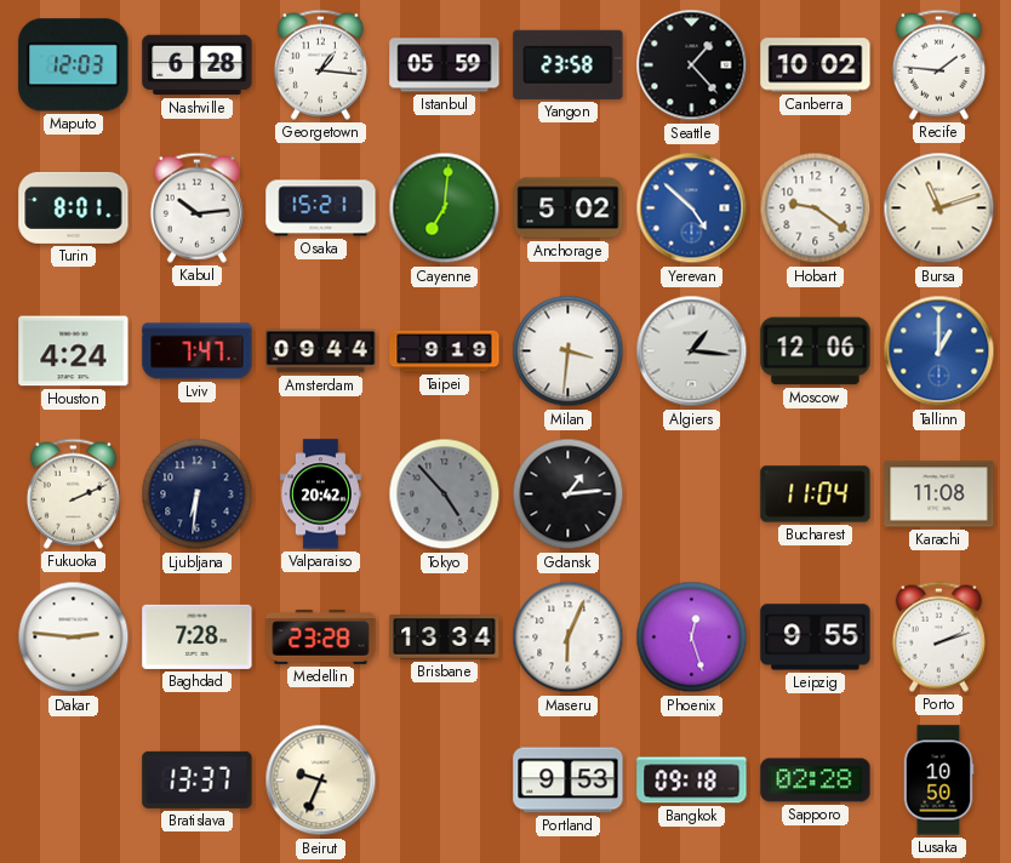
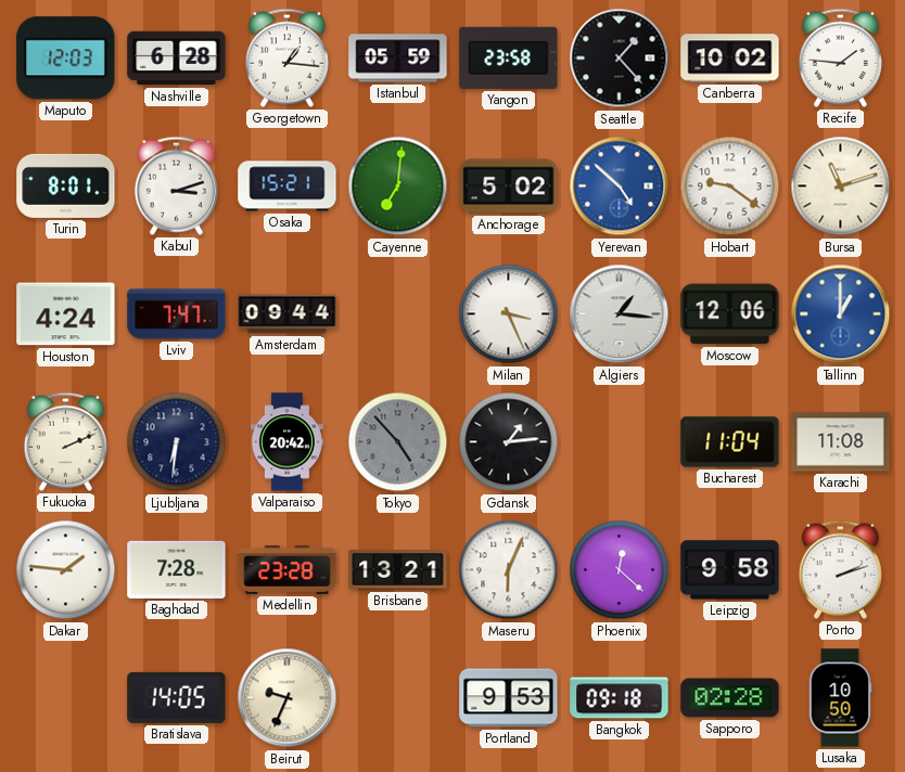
Kabul: 10:14 -> 3:12 (176, 185)
Taipei: 9:19 -> none (445, 352)
Milan: 3:31 -> 3:26 (509, 314)
Dakar: 2:46 -> 1:46 (66, 570)
Brisbane: 13:34 -> 13:21 (398, 570)
Phoenix: 12:27 -> 12:22 (620, 570)
Leipzig: 9:55 -> 9:58 (730, 570)
Bratislava: 13:37 -> 14:05 (177, 697)
